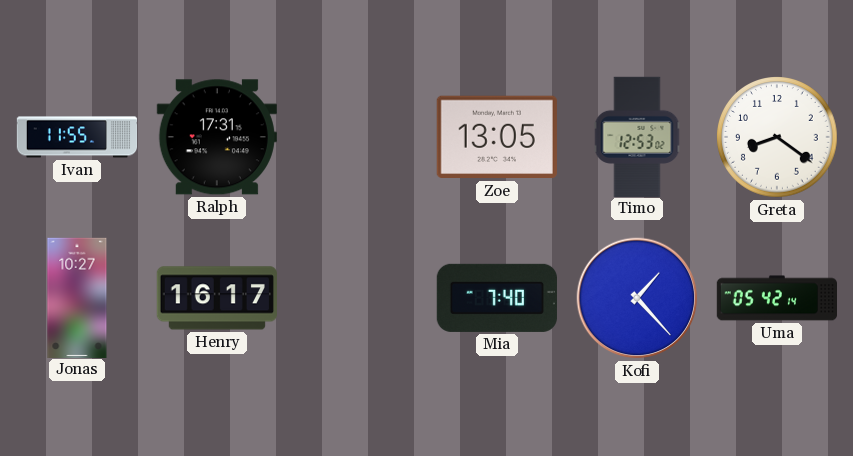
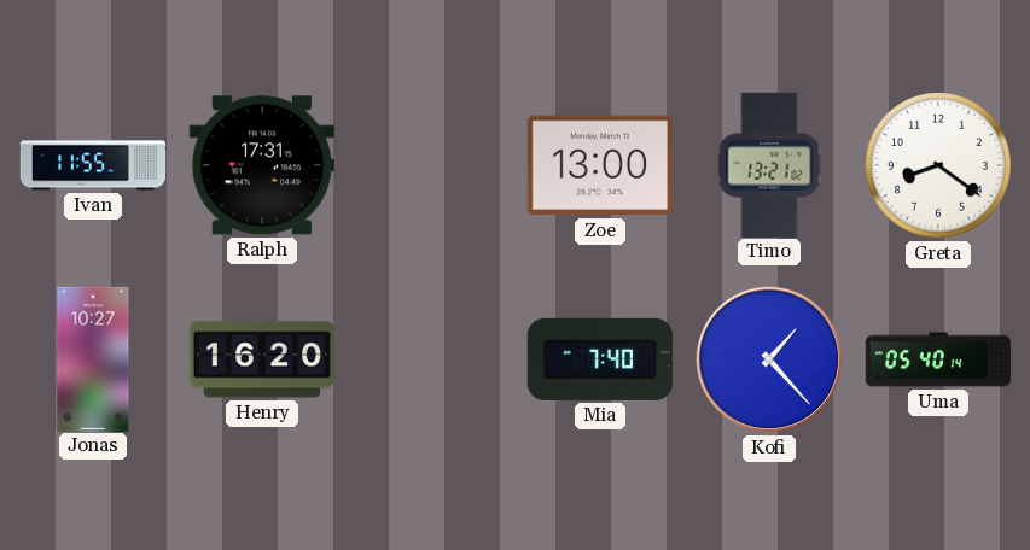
Zoe: 13:05 -> 13:00 (600, 165)
Timo: 12:53 -> 13:21 (769, 164)
Henry: 16:17 -> 16:20 (262, 359)
Uma: 05:42 -> 05:40 (937, 359)
